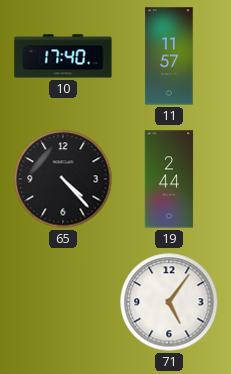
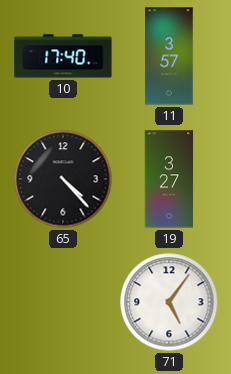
11: 11:57 -> 3:57 (169, 56)
19: 2:44 -> 3:27 (169, 179)
